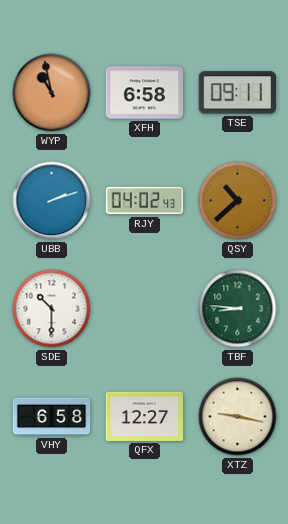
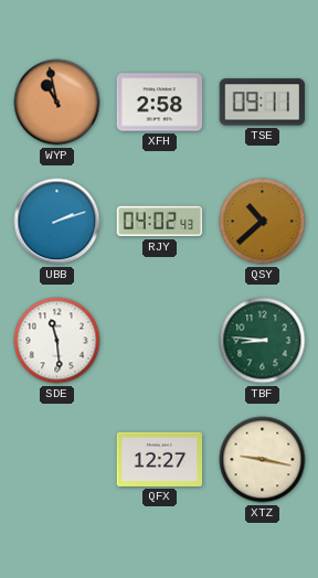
XFH: 6:58 -> 2:58 (160, 103)
SDE: 10:30 -> 11:29 (57, 341)
VHY: 6:58 -> none (52, 417)
